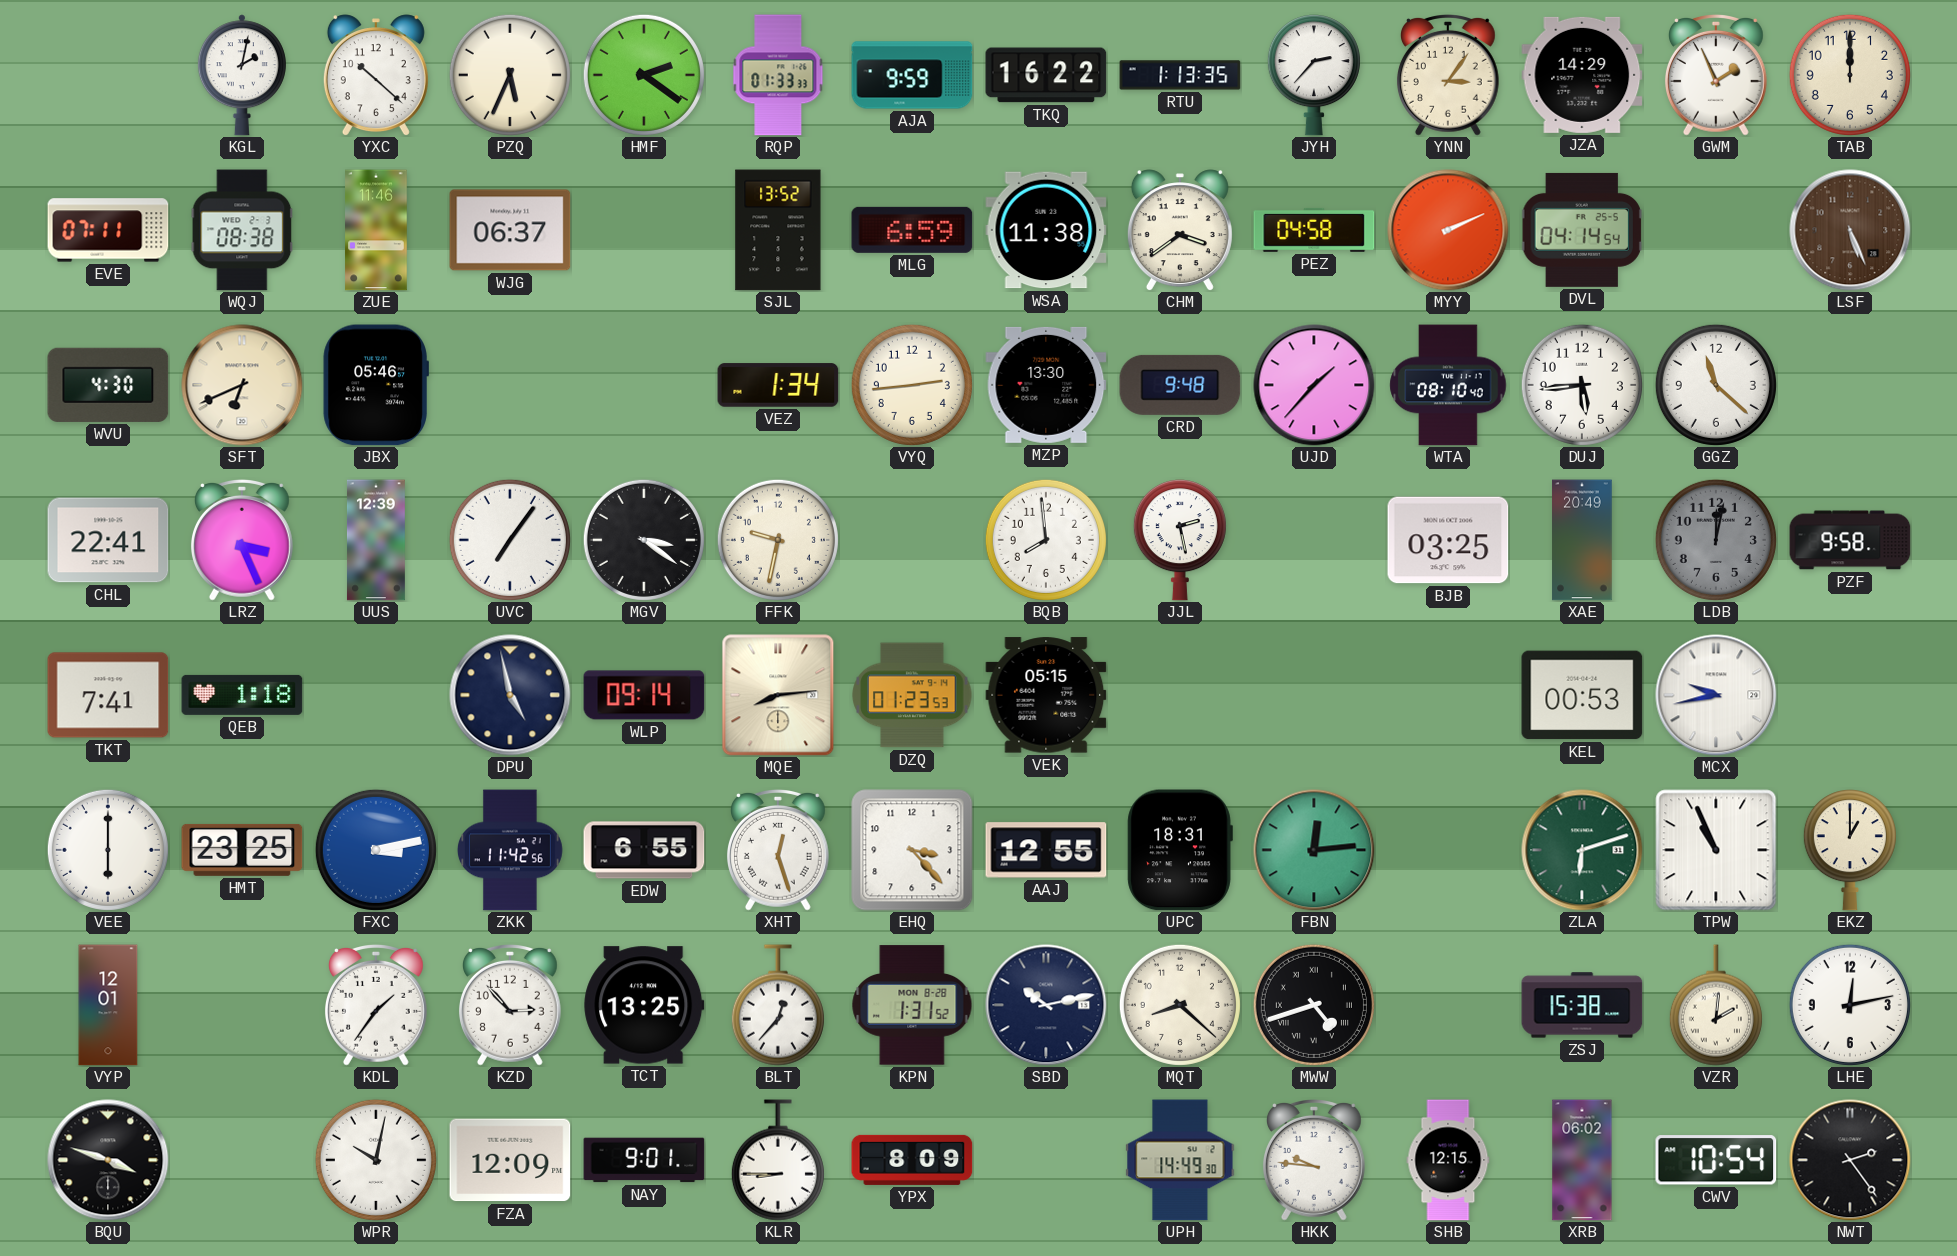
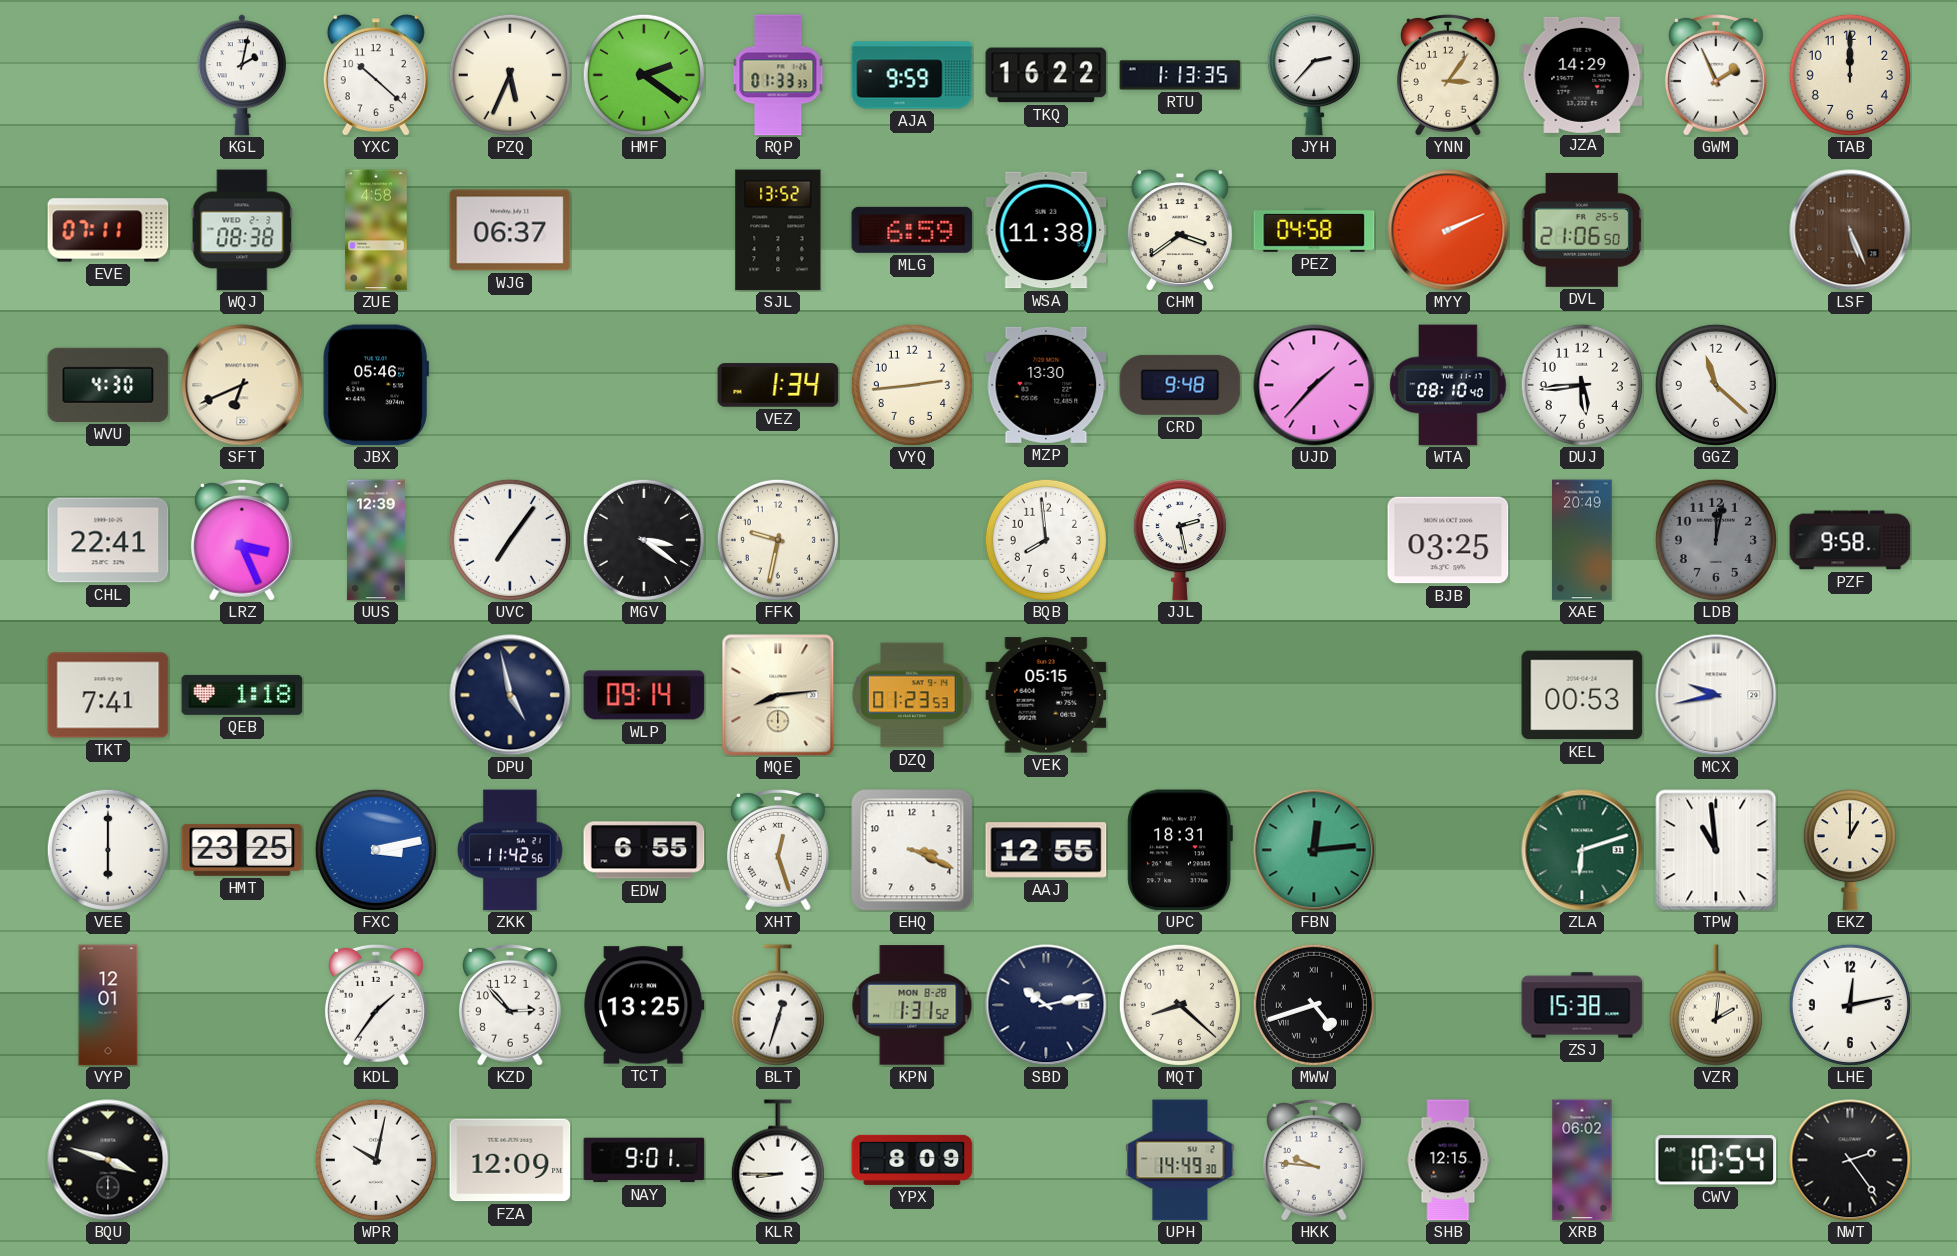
ZUE: 11:46 -> 4:58 (376, 230)
DVL: 04:14 -> 21:06 (1582, 230)
EHQ: 3:23 -> 3:19 (912, 850)
TPW: 10:56 -> 10:59 (1716, 850)
BLT: 12:37 -> 12:33 (778, 1005)
